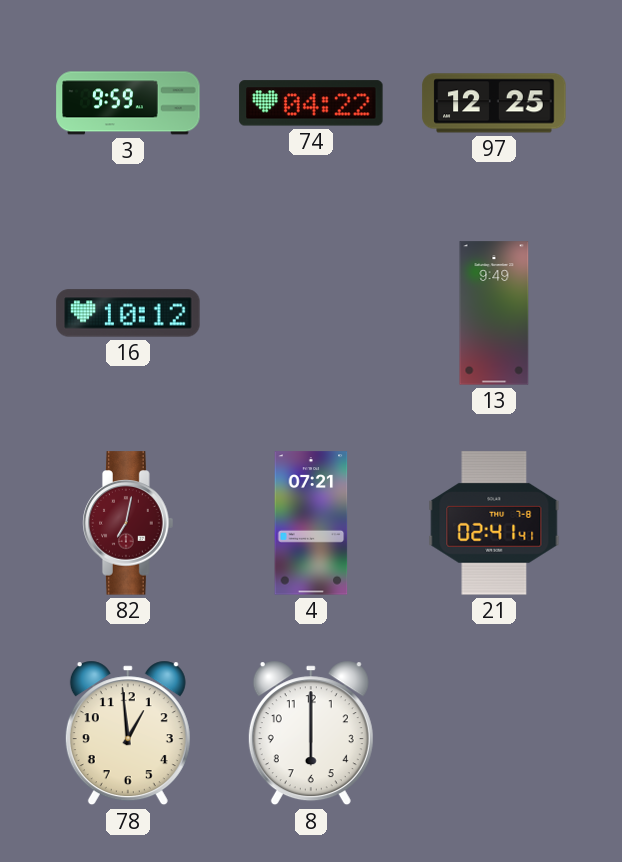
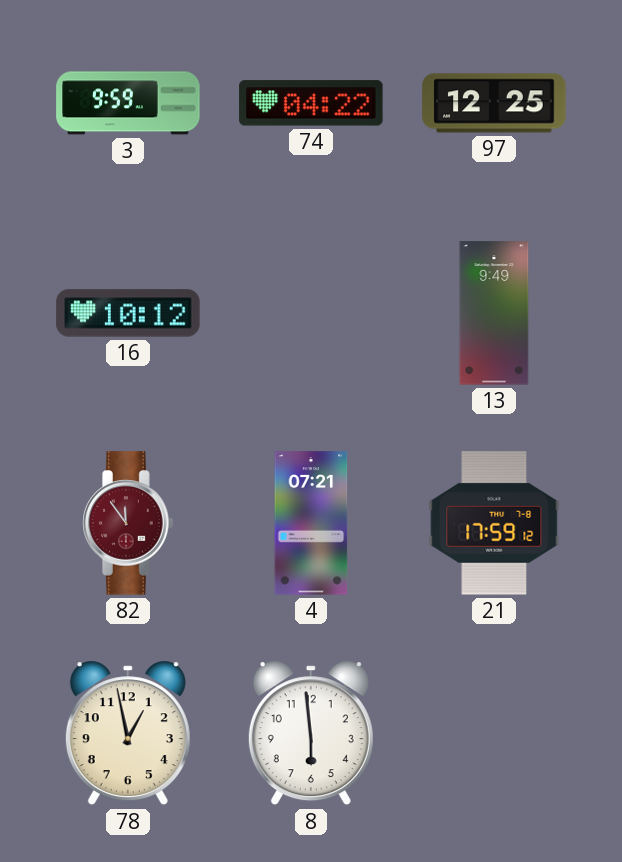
82: 7:02 -> 11:54 (128, 523)
21: 02:41 -> 17:59 (494, 523)
78: 12:59 -> 12:58 (128, 733)
8: 6:00 -> 5:59 (311, 733)
